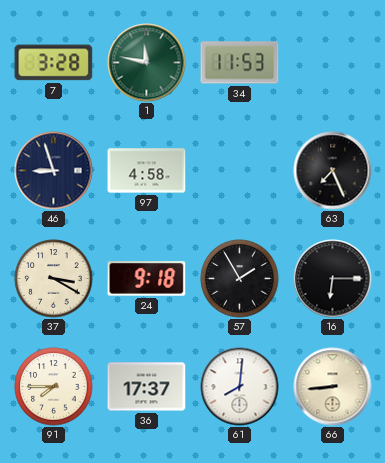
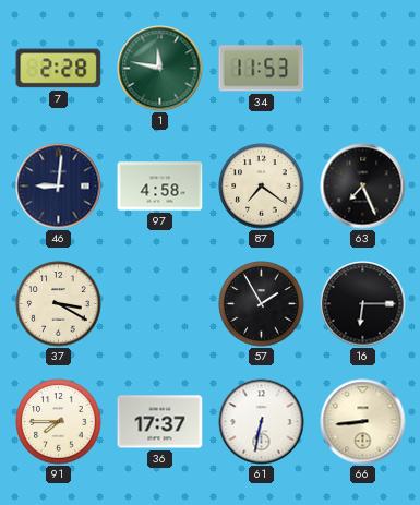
7: 3:28 -> 2:28 (59, 69)
46: 8:57 -> 9:01 (59, 187)
87: none -> 7:21 (262, 187)
24: 9:18 -> none (147, 279)
61: 8:01 -> 6:32 (262, 422)
